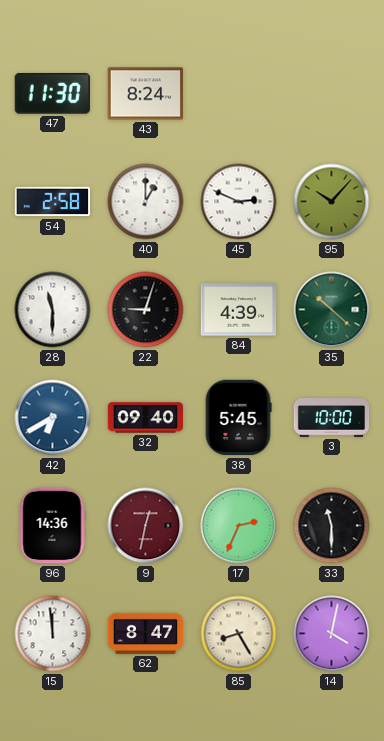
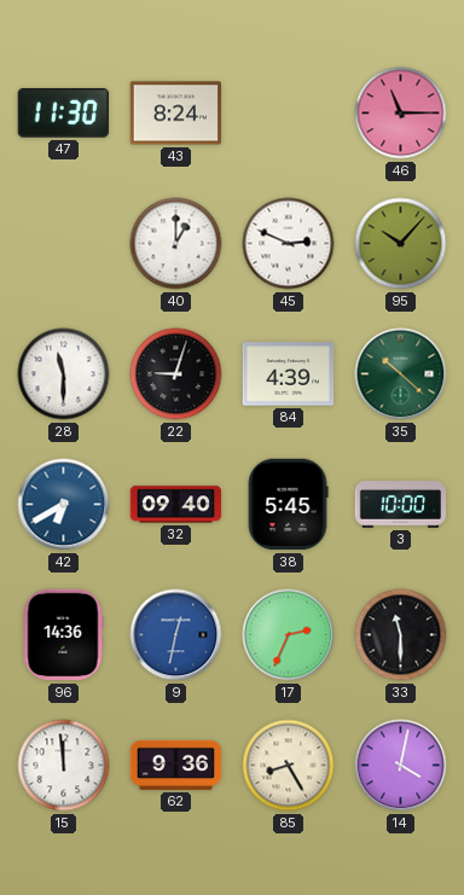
46: none -> 11:15 (401, 114)
54: 2:58 -> none (53, 202)
9 dial: burgundy -> blue (176, 635)
62: 8:47 -> 9:36 (176, 765)
